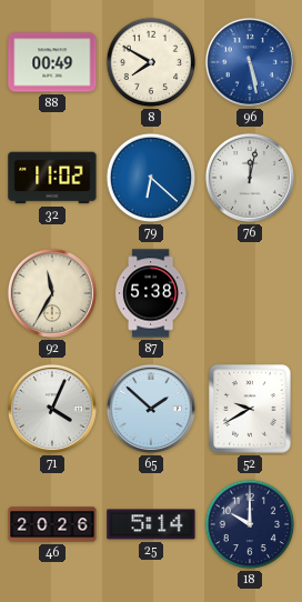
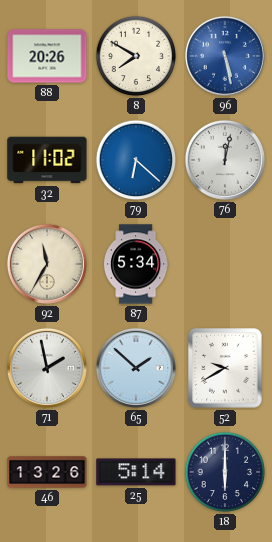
88: 00:49 -> 20:26 (47, 56)
87: 5:38 -> 5:34 (136, 264)
71: 4:04 -> 1:58 (47, 368)
46: 20:26 -> 13:26 (47, 472)
18: 10:00 -> 6:00 (225, 472)
